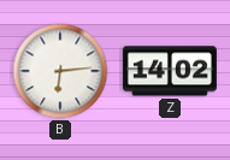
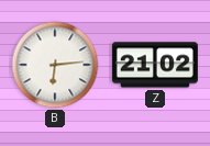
Z: 14:02 -> 21:02 (155, 65)
